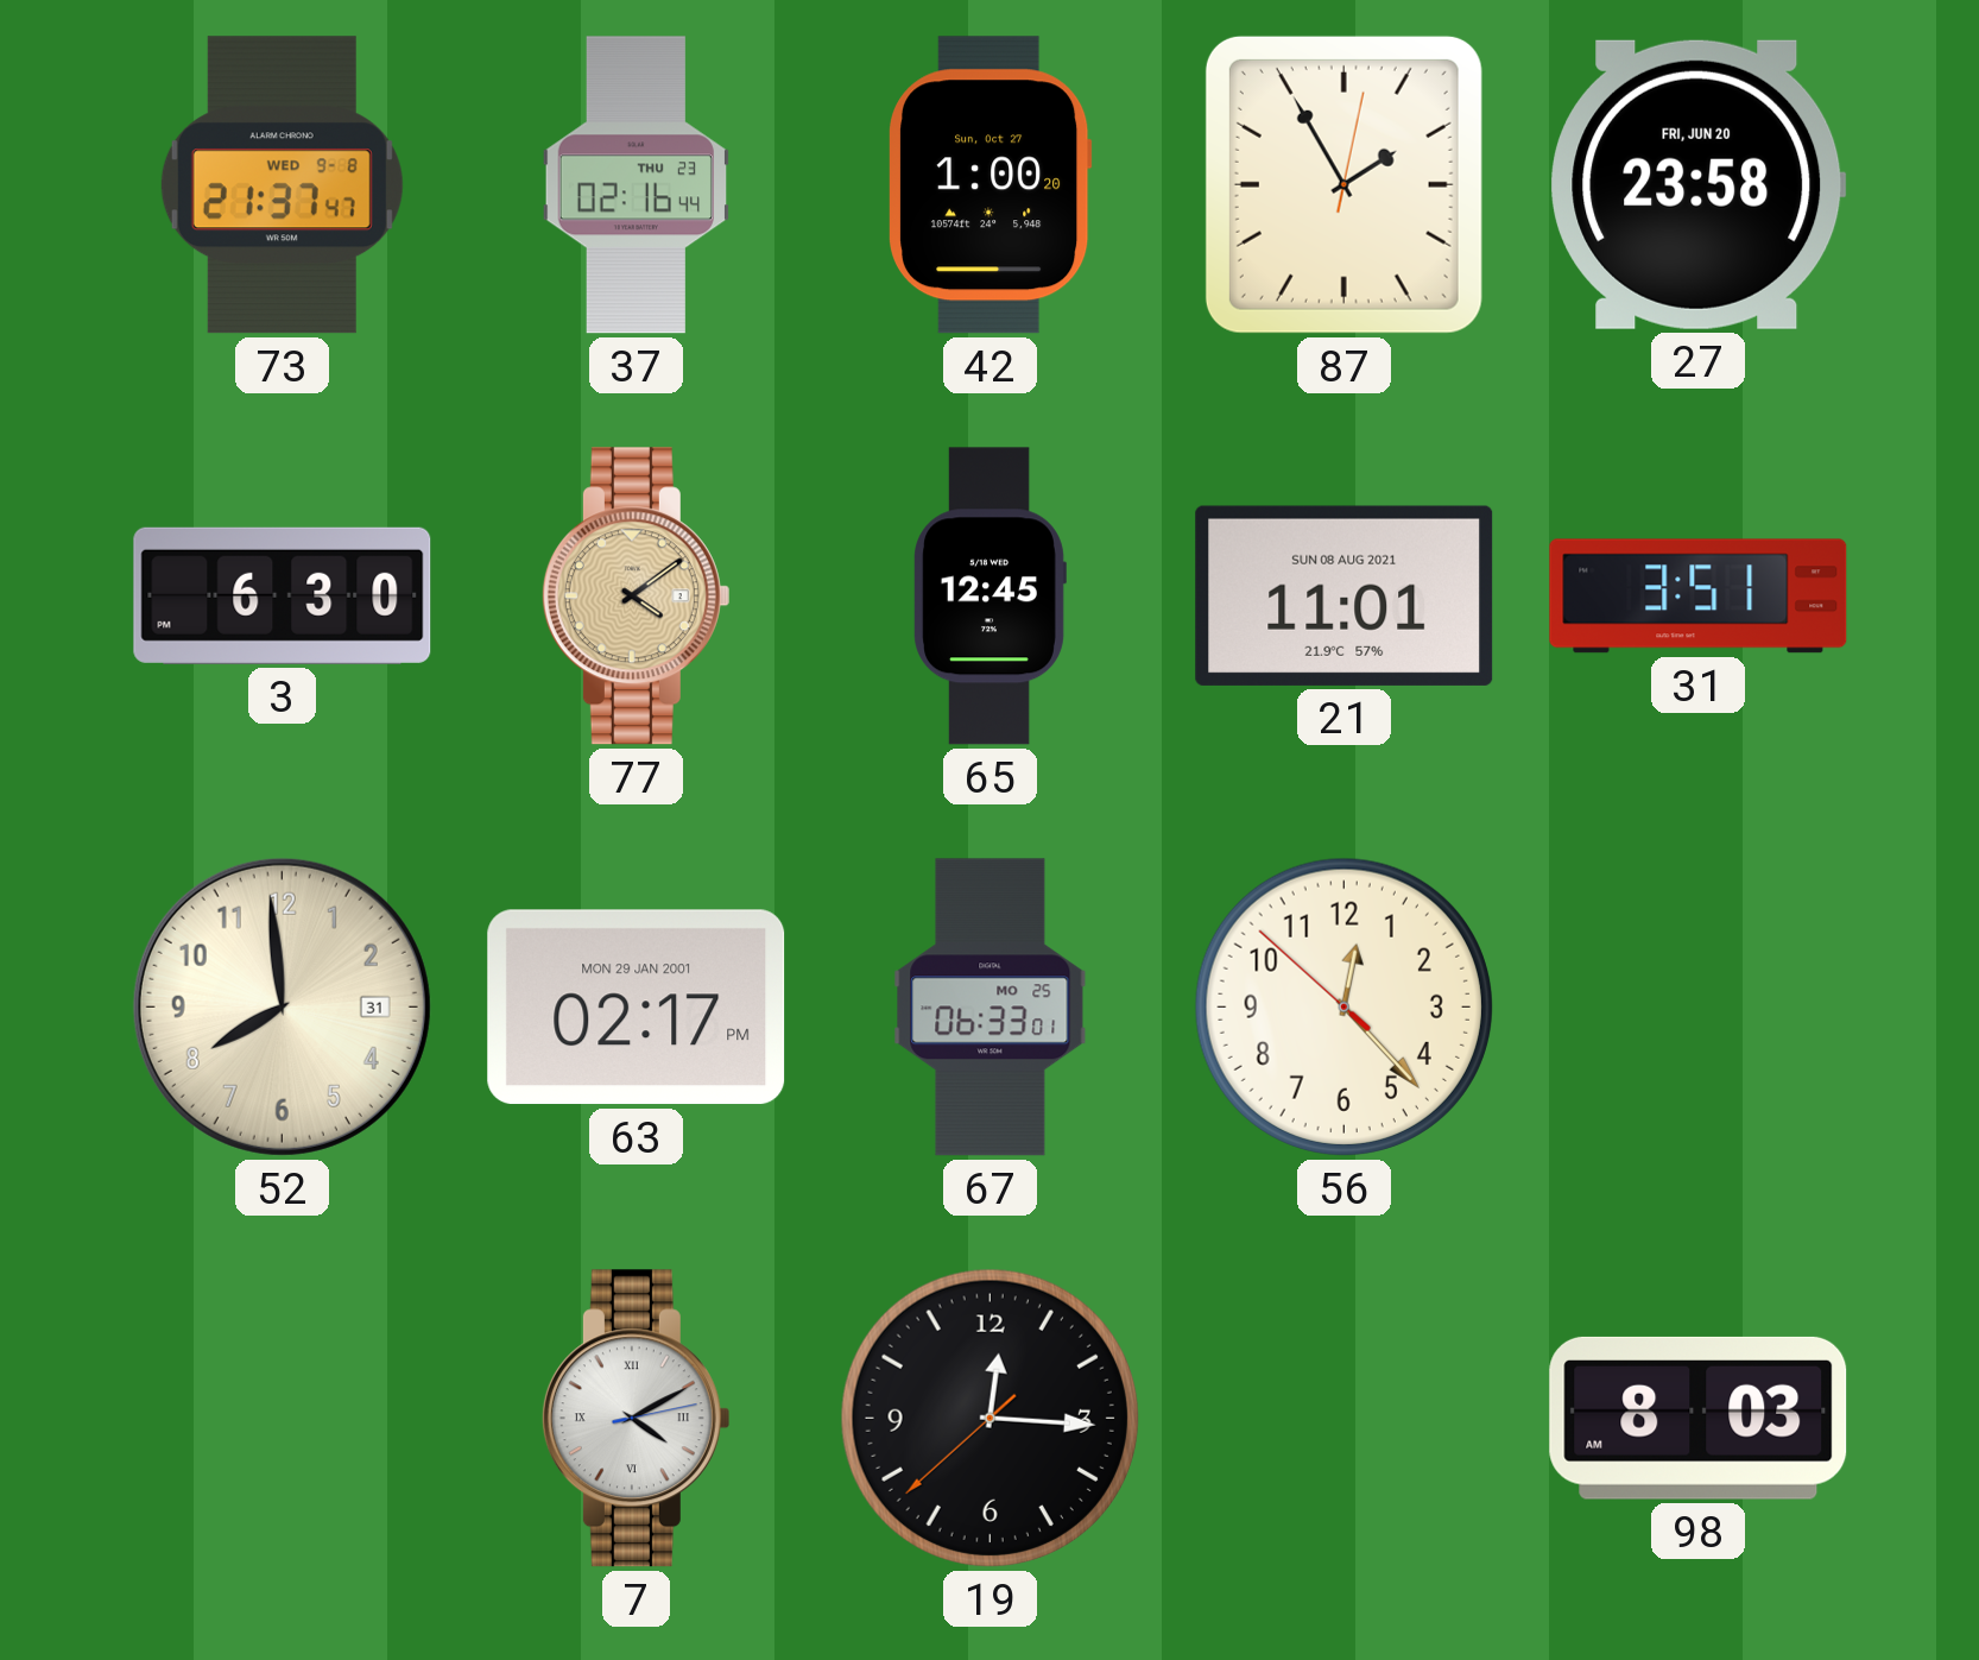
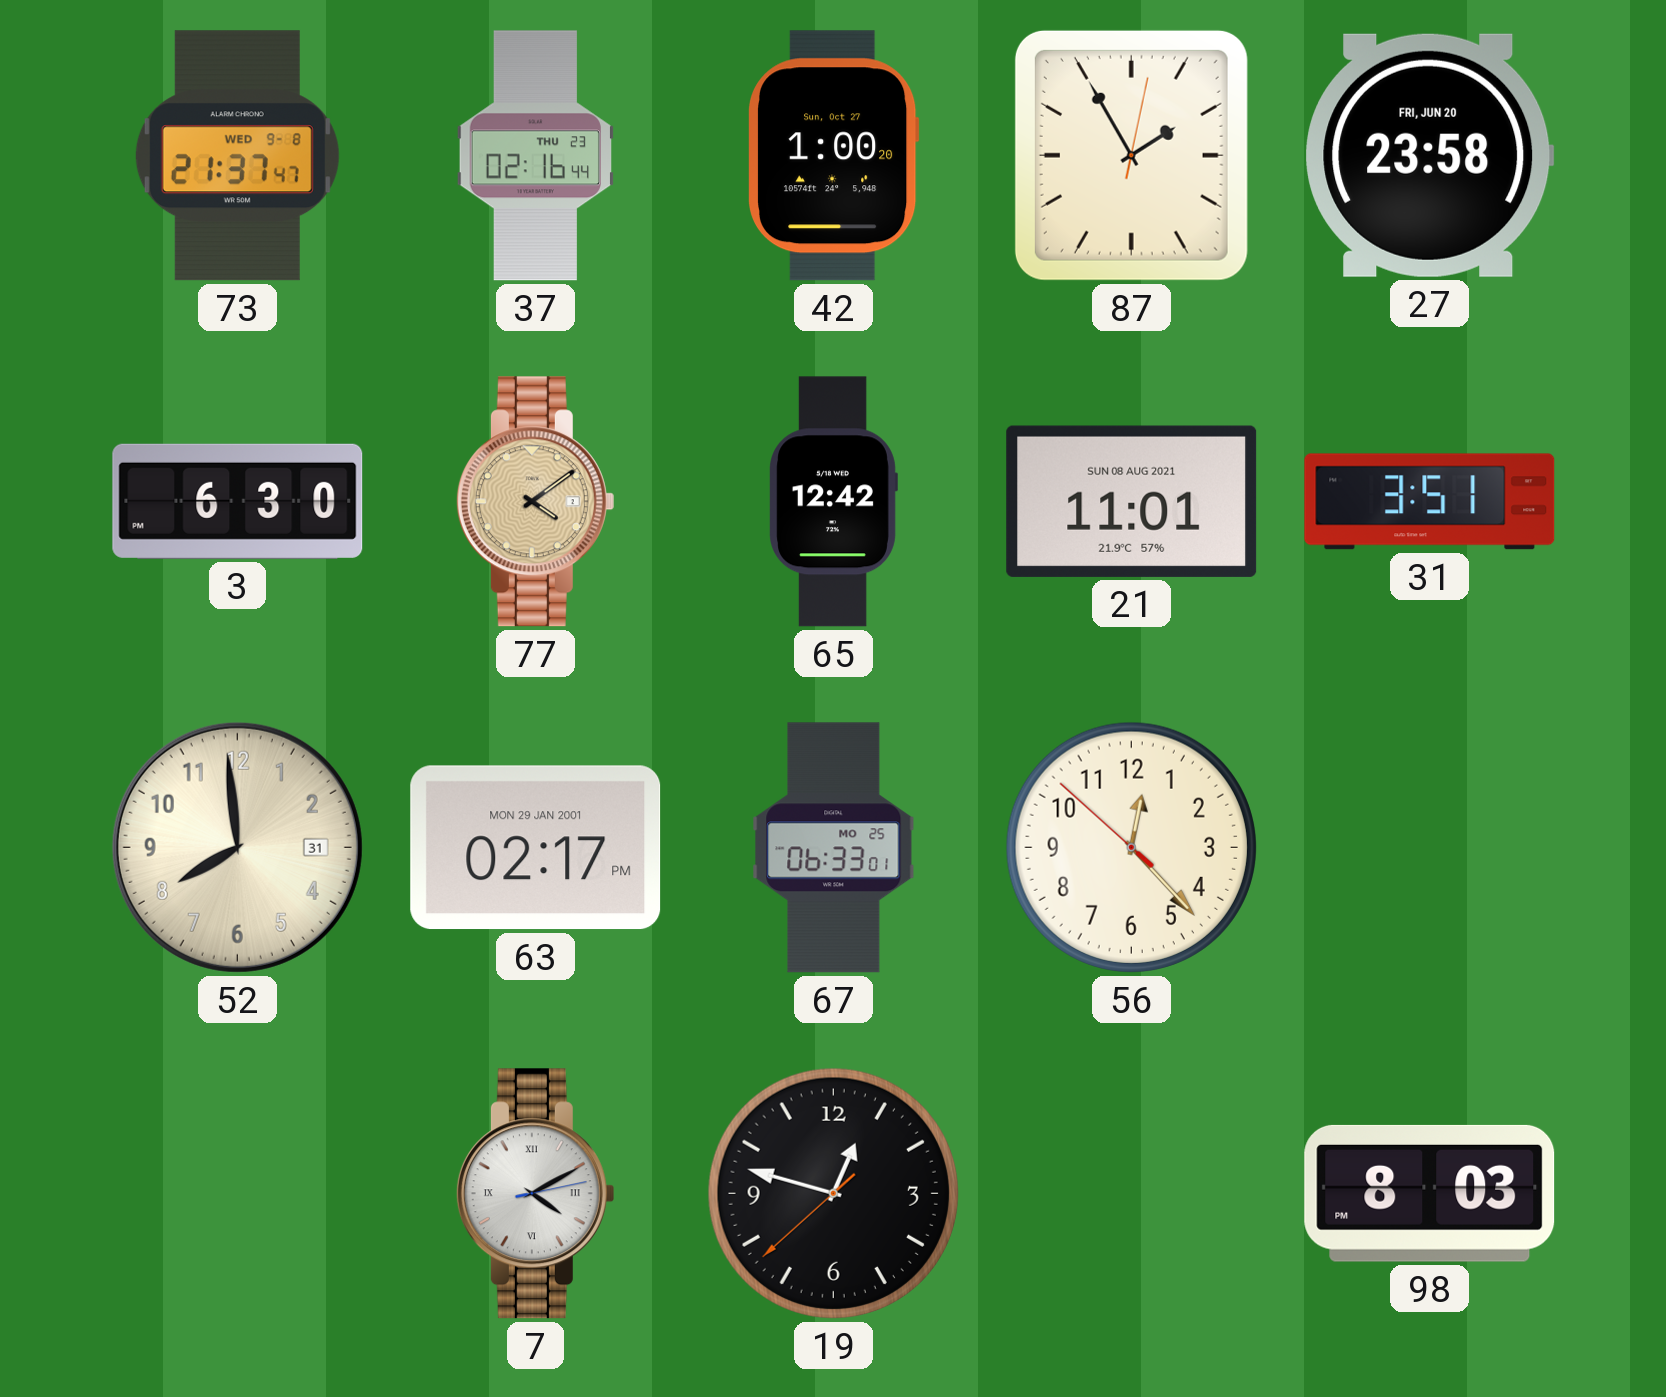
65: 12:45 -> 12:42 (833, 502)
19: 12:15 -> 12:47 (833, 1193)
98: 8:03 AM -> 8:03 PM (1430, 1193)
